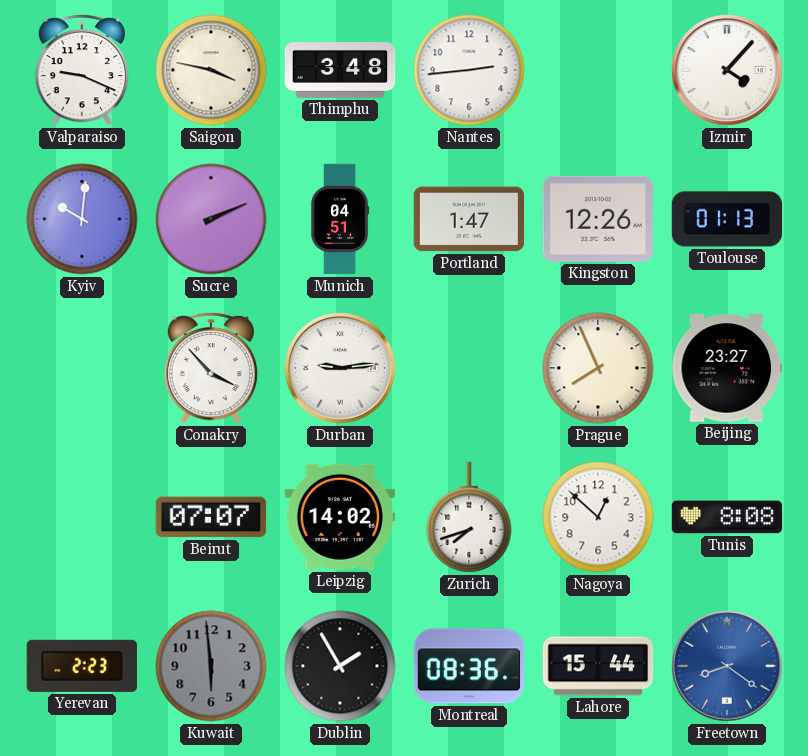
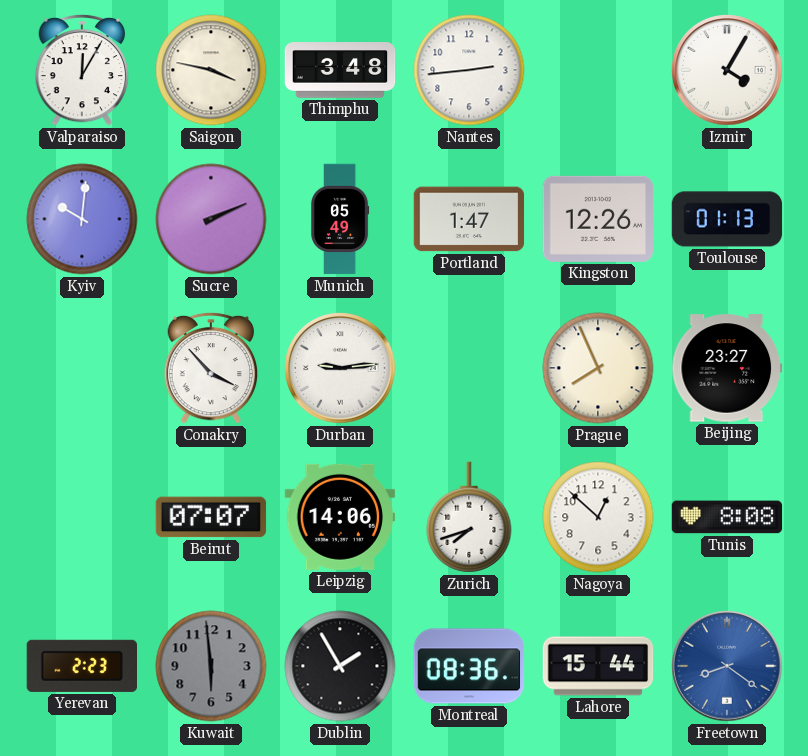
Valparaiso: 9:19 -> 12:05 (82, 70)
Izmir: 4:07 -> 4:05 (727, 70)
Munich: 04:51 -> 05:49 (340, 219)
Leipzig: 14:02 -> 14:06 (340, 517)
